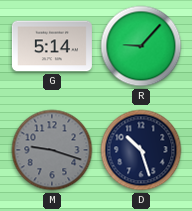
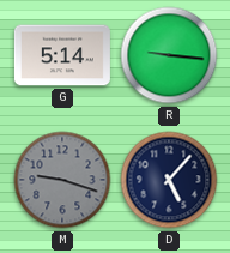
R: 9:07 -> 9:16 (169, 55)
D: 10:27 -> 5:07 (169, 180)
